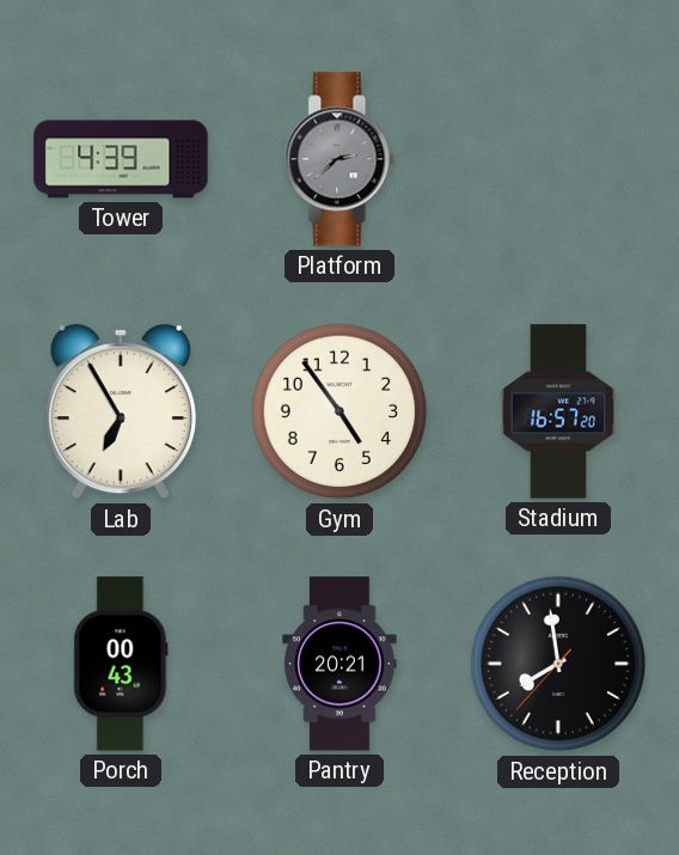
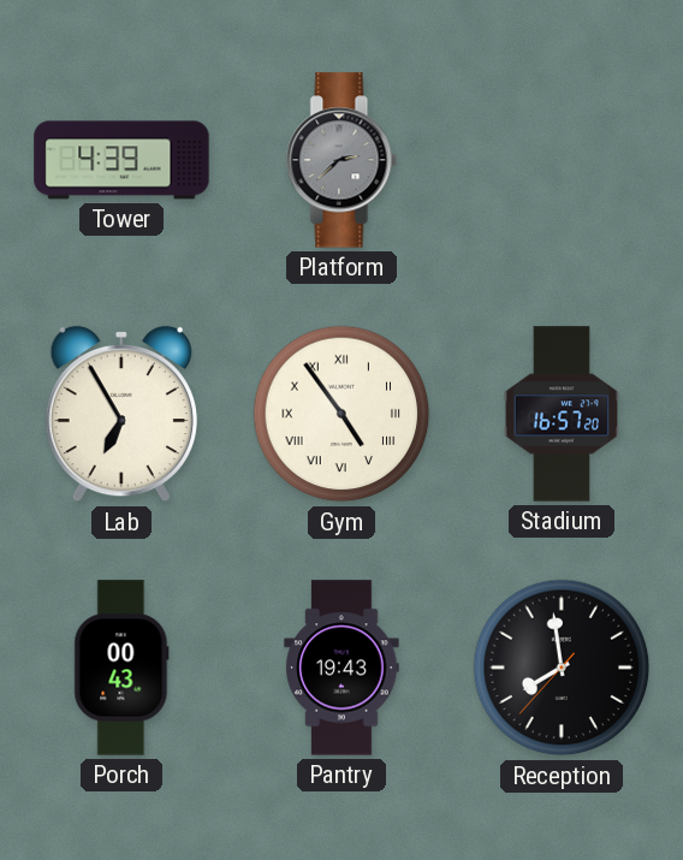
Gym numerals: Arabic -> Roman (341, 414)
Pantry: 20:21 -> 19:43 (341, 668)
